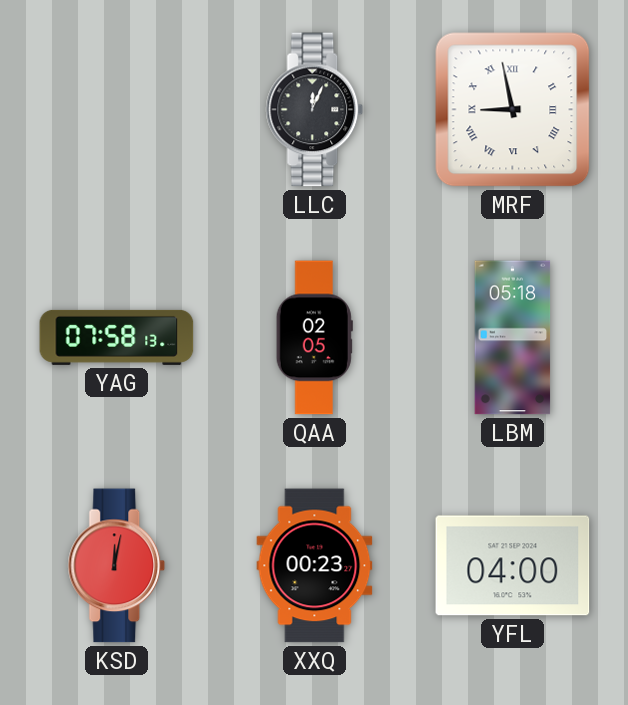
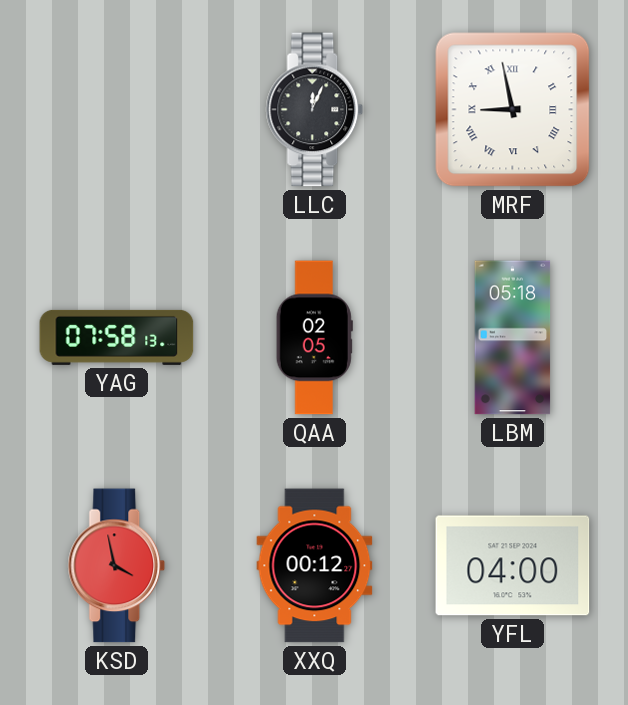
KSD: 12:02 -> 3:58 (117, 566)
XXQ: 00:23 -> 00:12 (315, 566)
